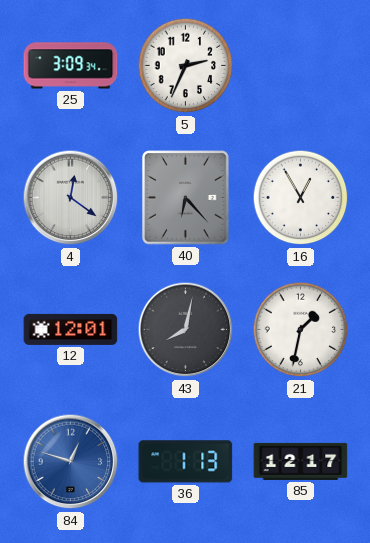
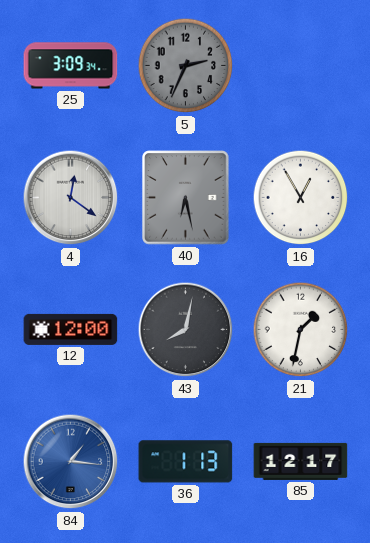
5 dial: white -> grey (186, 66)
40: 6:23 -> 6:28 (186, 198)
12: 12:01 -> 12:00 (71, 329)
84: 12:48 -> 1:16 (71, 462)
